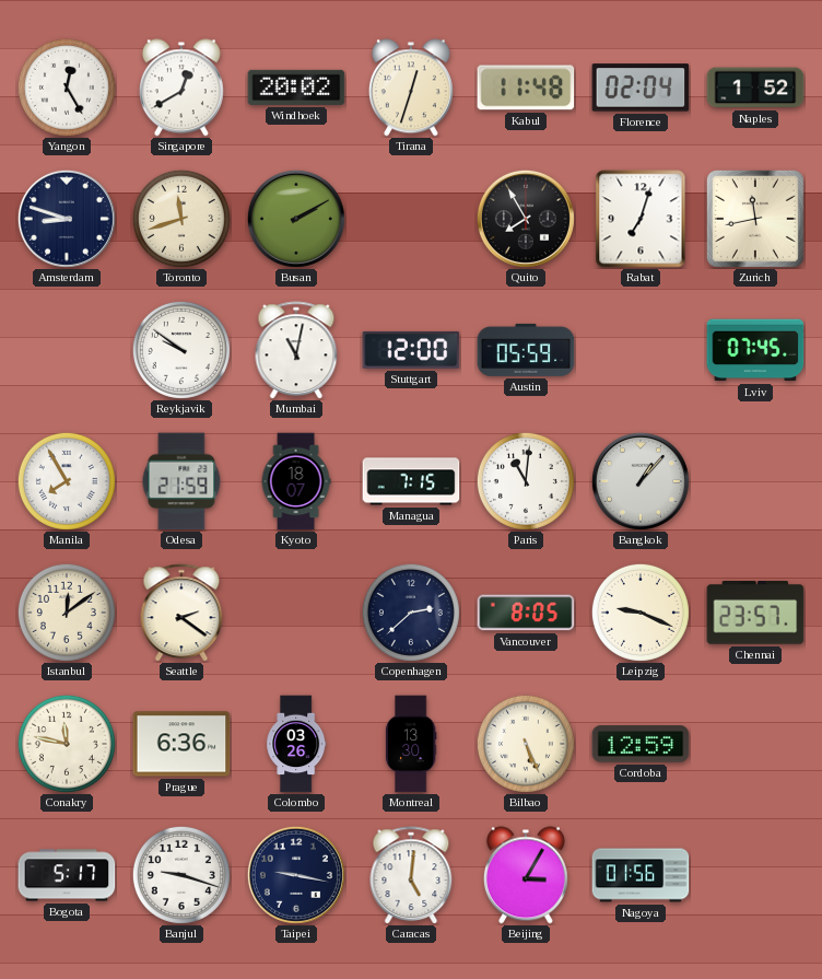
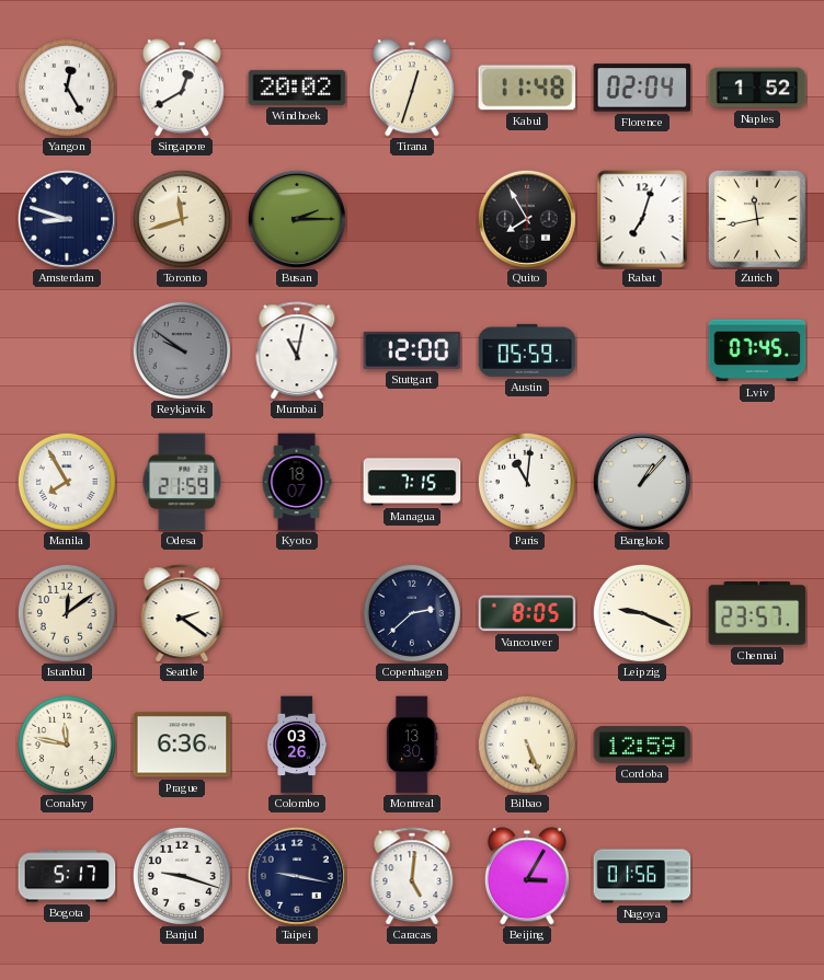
Busan: 2:10 -> 2:15 (297, 219)
Reykjavik dial: white -> grey (182, 350)
